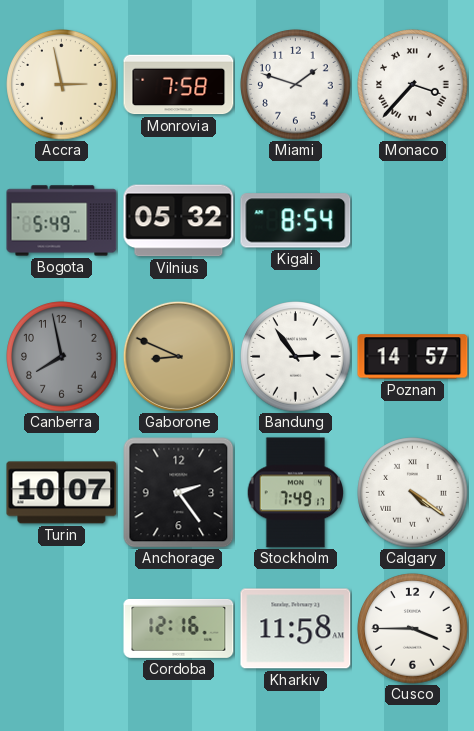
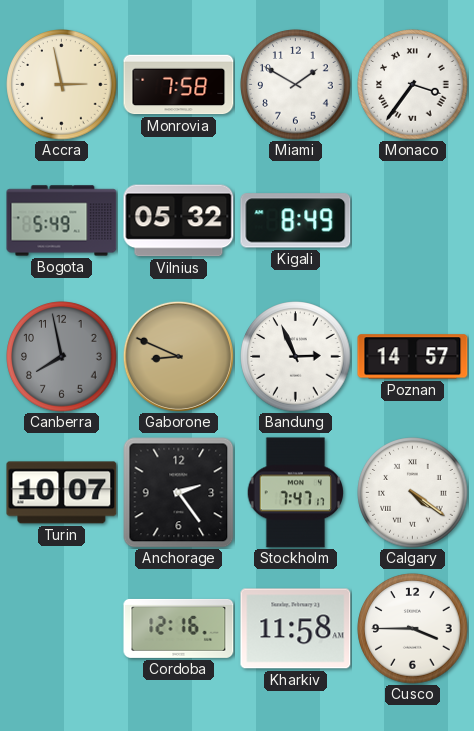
Miami: 1:48 -> 1:50 (296, 85)
Monaco: 3:37 -> 3:36 (413, 85)
Kigali: 8:54 -> 8:49 (296, 221)
Bandung: 2:54 -> 2:56 (296, 357)
Stockholm: 7:49 -> 7:47 (296, 493)
